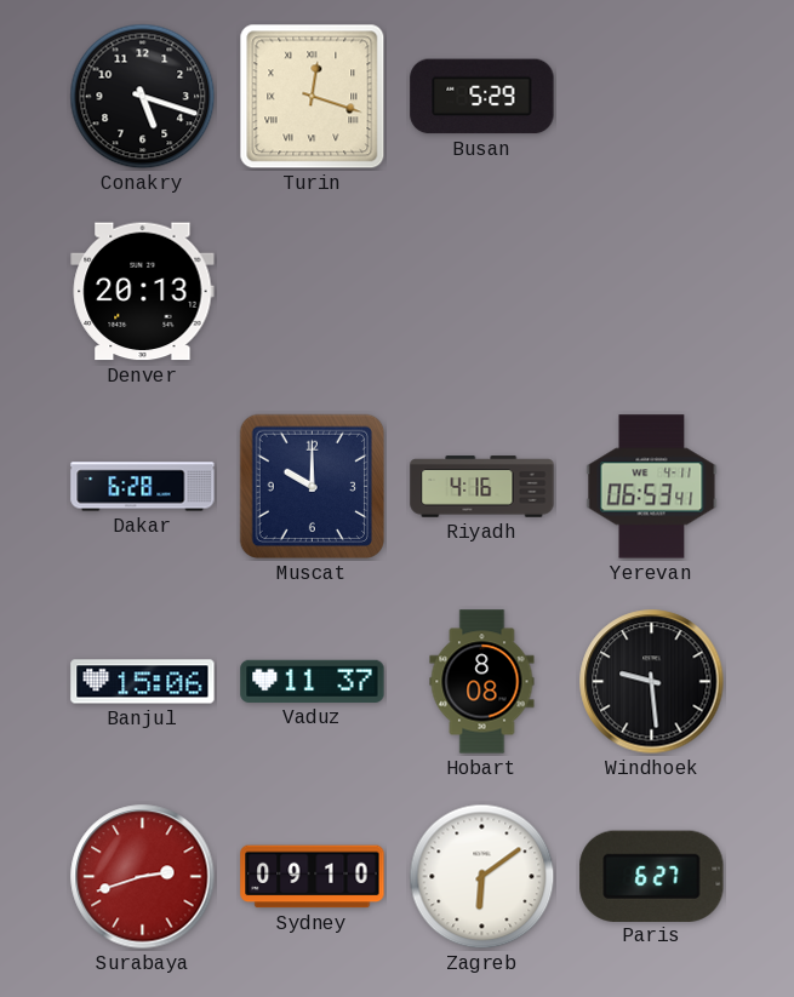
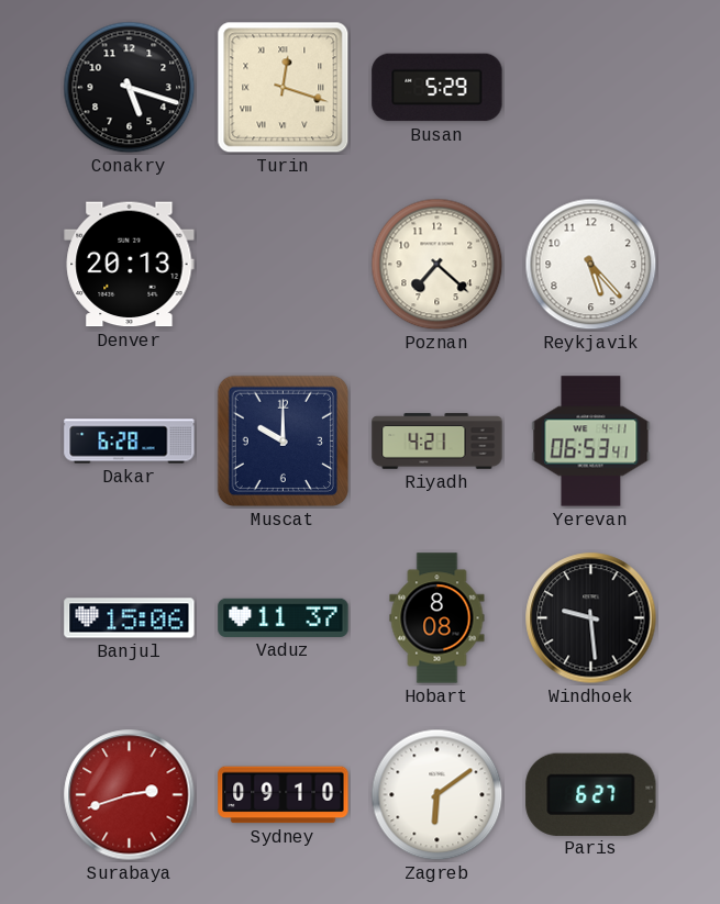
Poznan: none -> 7:22 (437, 265)
Reykjavik: none -> 5:23 (591, 265)
Riyadh: 4:16 -> 4:21 (437, 442)
